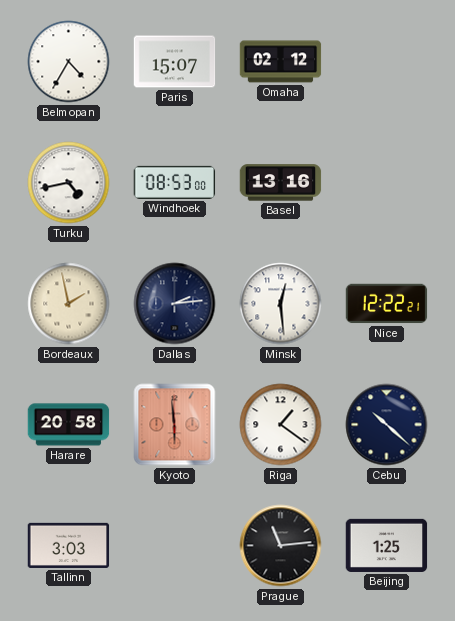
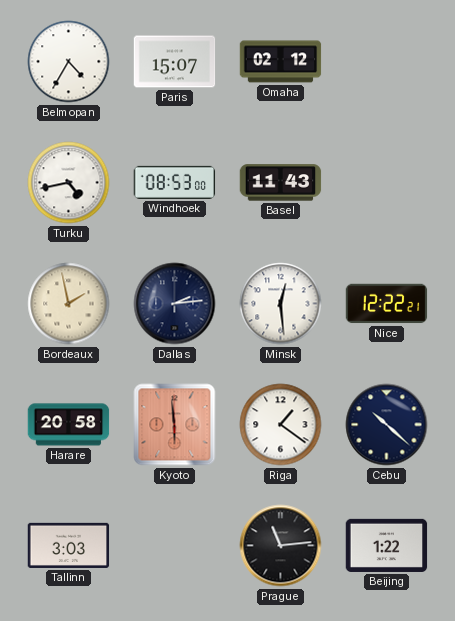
Basel: 13:16 -> 11:43 (281, 183)
Beijing: 1:25 -> 1:22 (387, 545)
